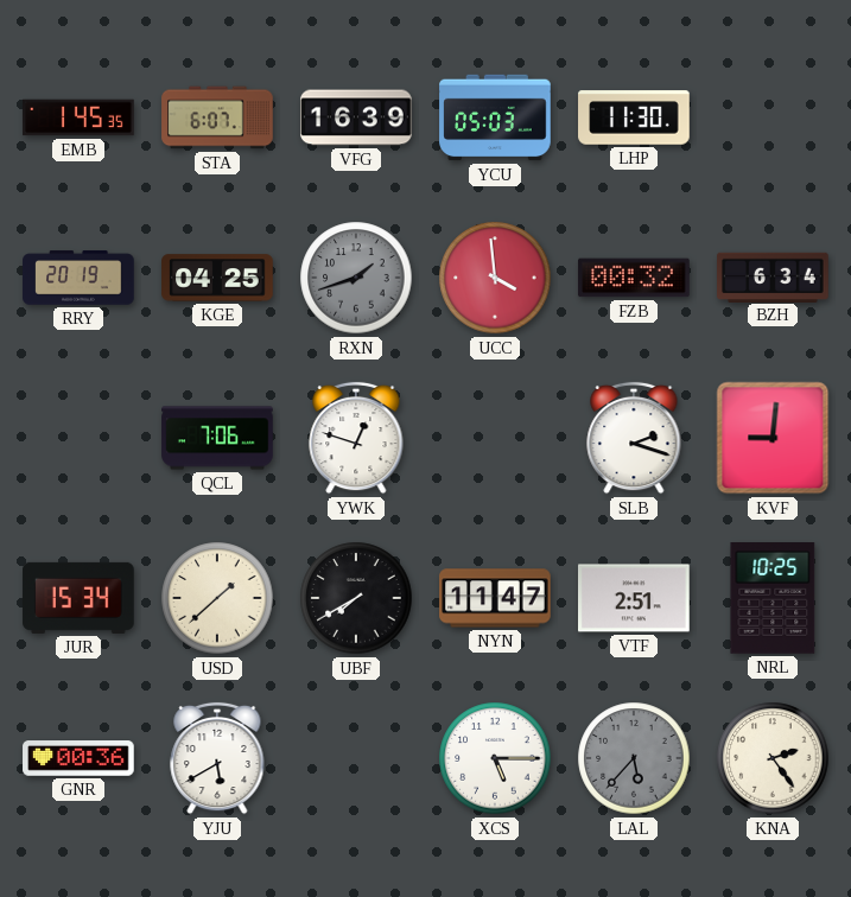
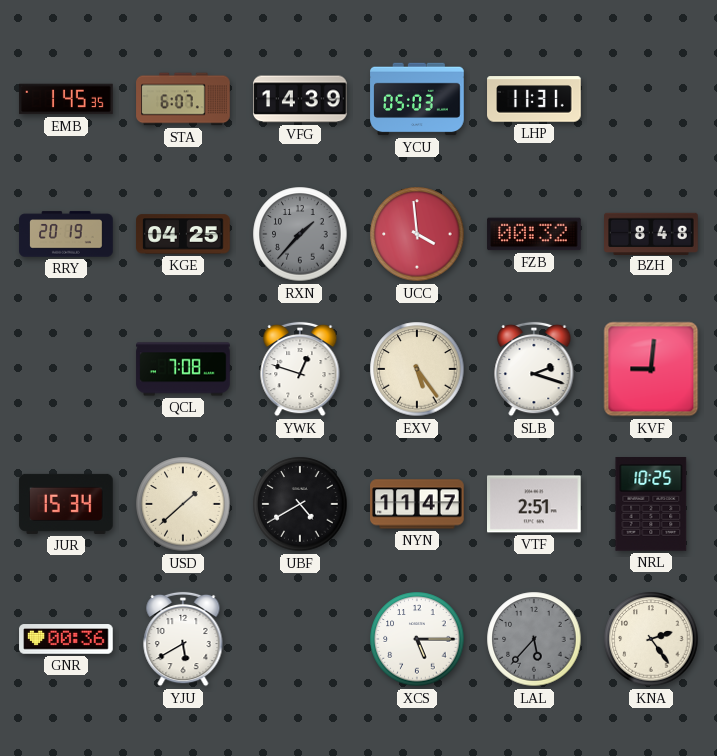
VFG: 16:39 -> 14:39 (300, 99)
LHP: 11:30 -> 11:31 (534, 99)
RXN: 1:42 -> 1:37 (300, 234)
BZH: 6:34 -> 8:48 (651, 233)
QCL: 7:06 -> 7:08 (183, 369)
EXV: none -> 5:24 (417, 369)
UBF: 7:40 -> 4:40 (300, 504)
